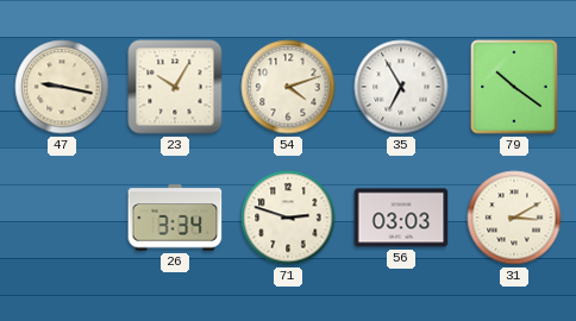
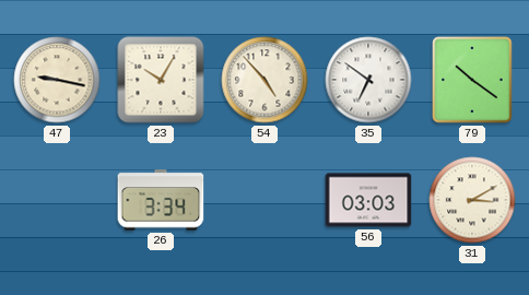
54: 4:12 -> 4:53 (264, 80)
35: 6:55 -> 6:51 (368, 80)
71: 2:48 -> none (288, 218)
